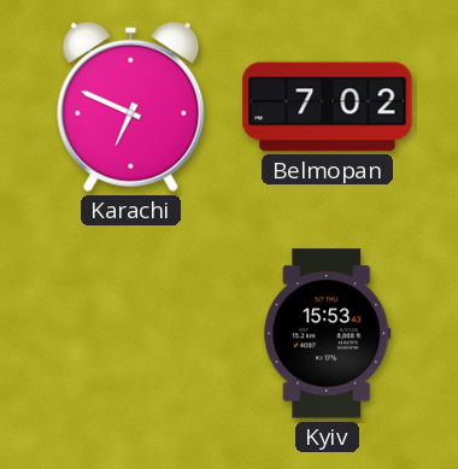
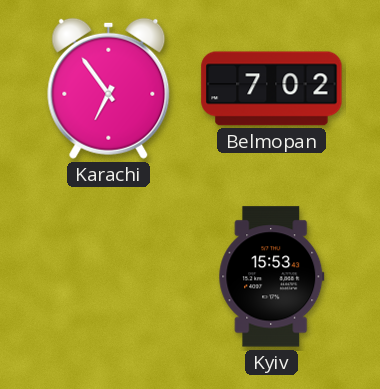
Karachi: 6:49 -> 6:54 (109, 88)
